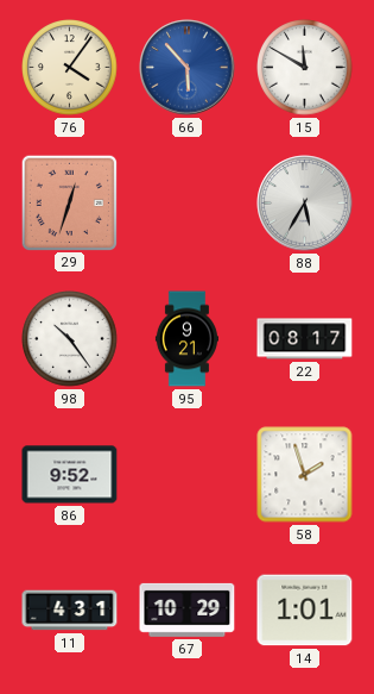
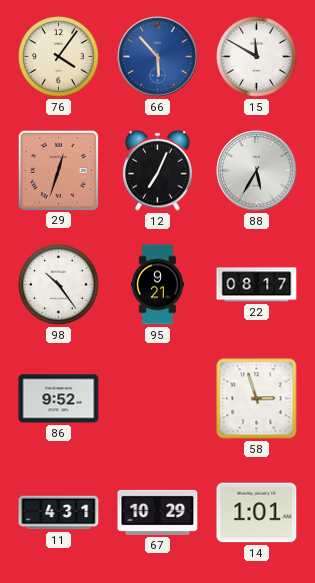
12: none -> 7:04 (158, 170)
58: 1:57 -> 2:57 (257, 399)
